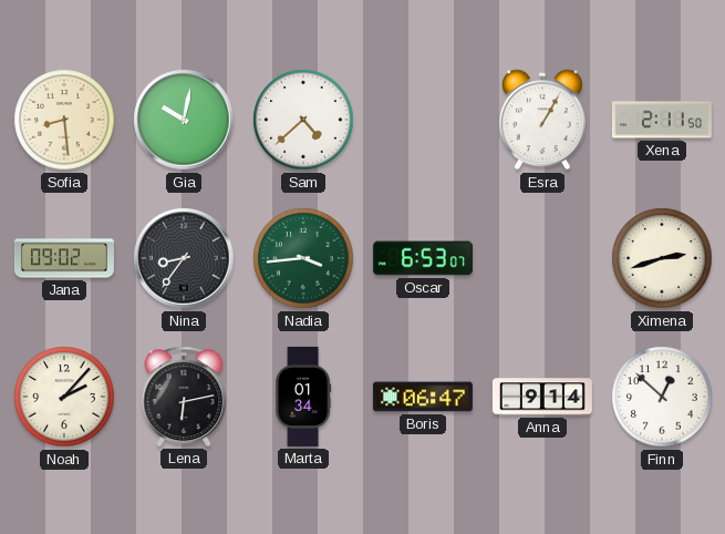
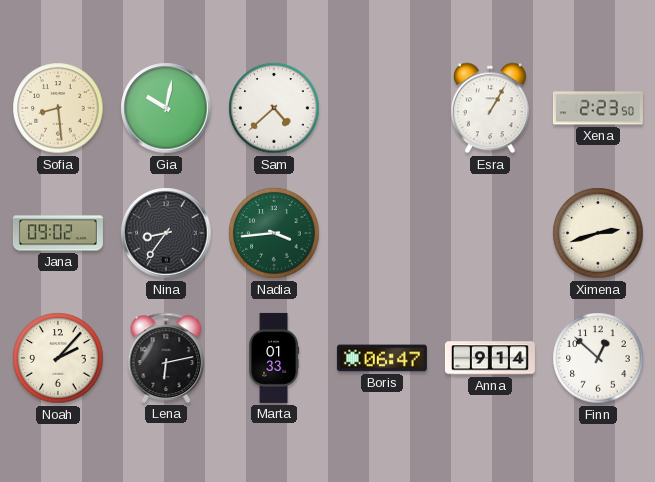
Xena: 2:11 -> 2:23 (598, 108)
Oscar: 6:53 -> none (423, 258)
Marta: 01:34 -> 01:33 (274, 358)
